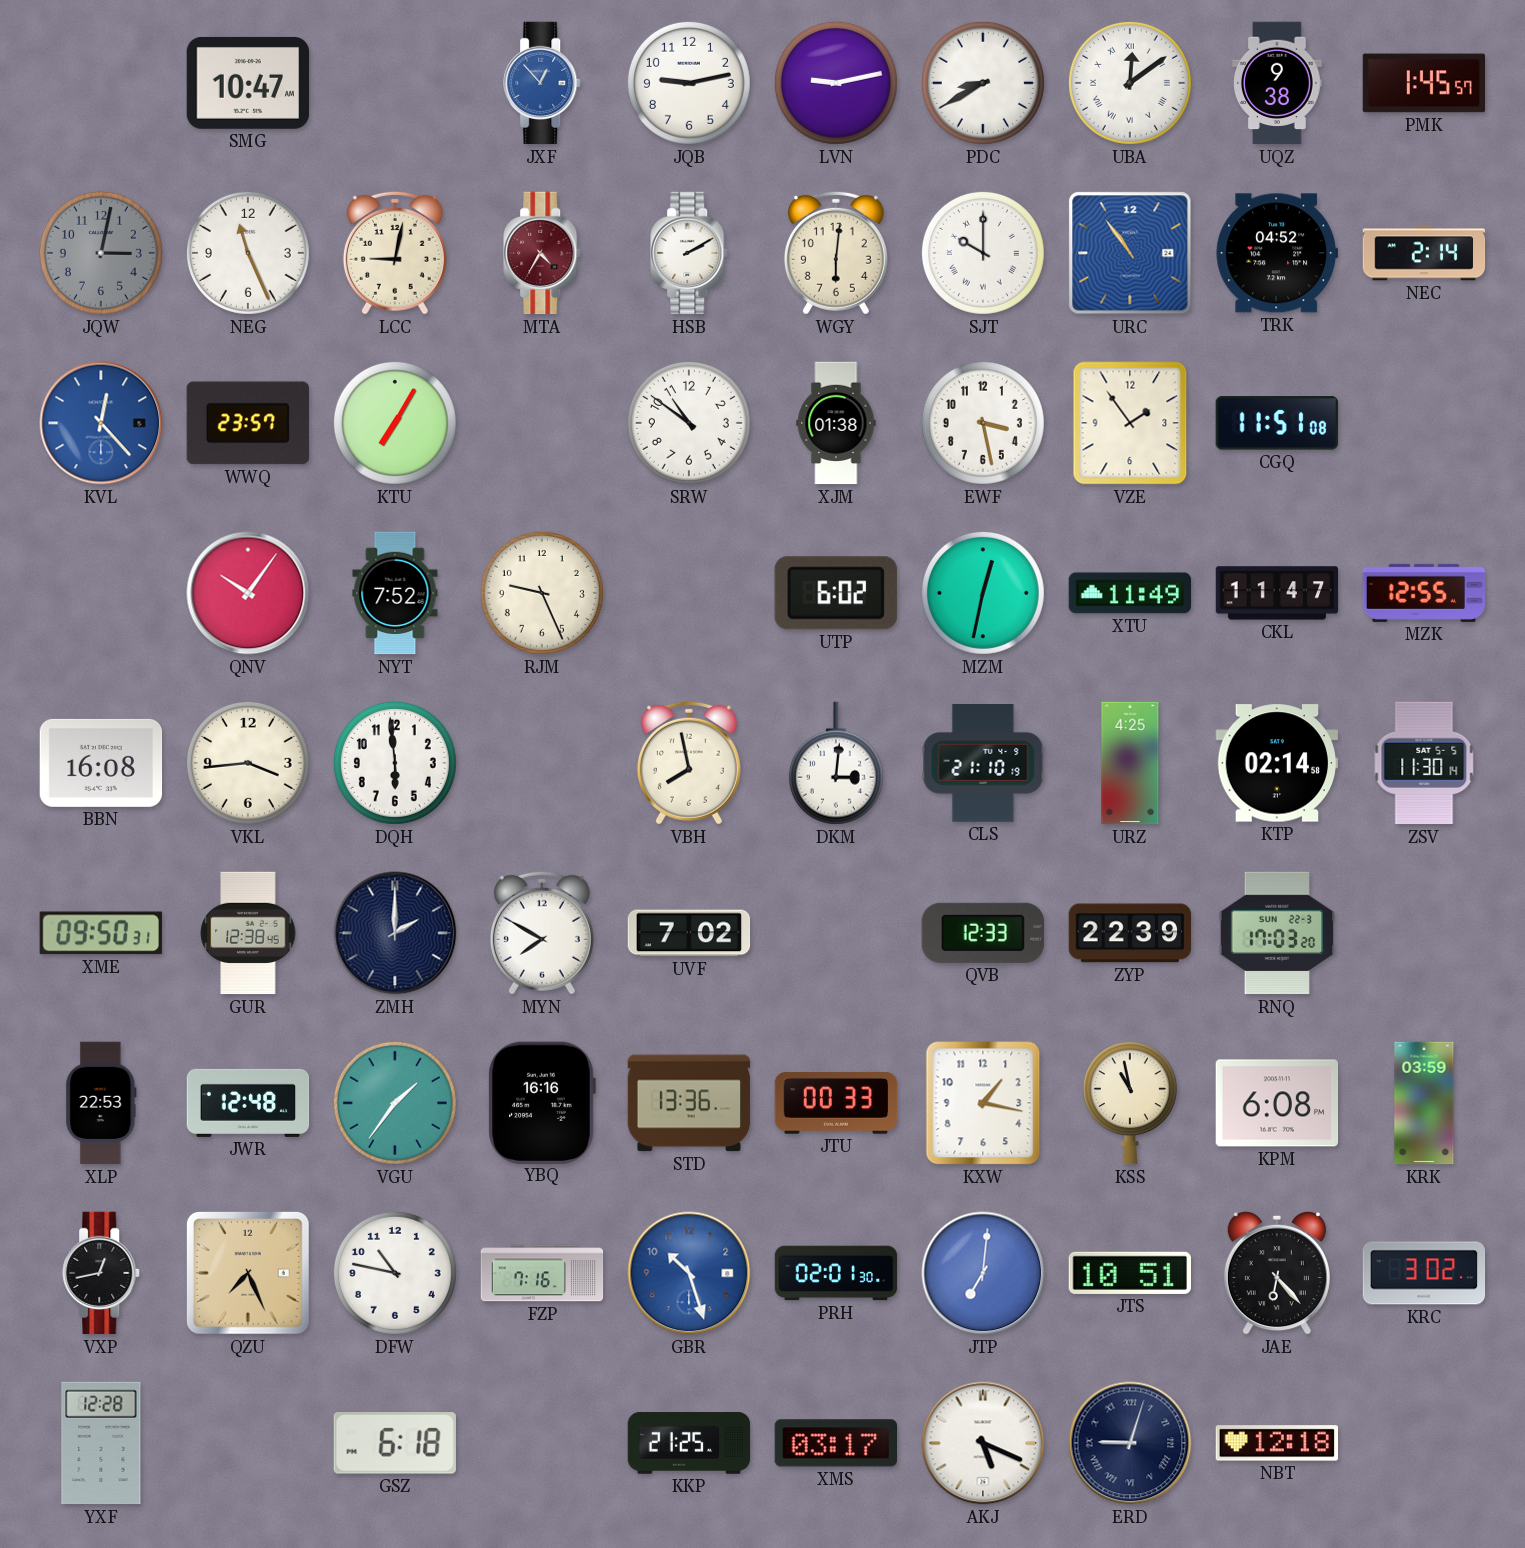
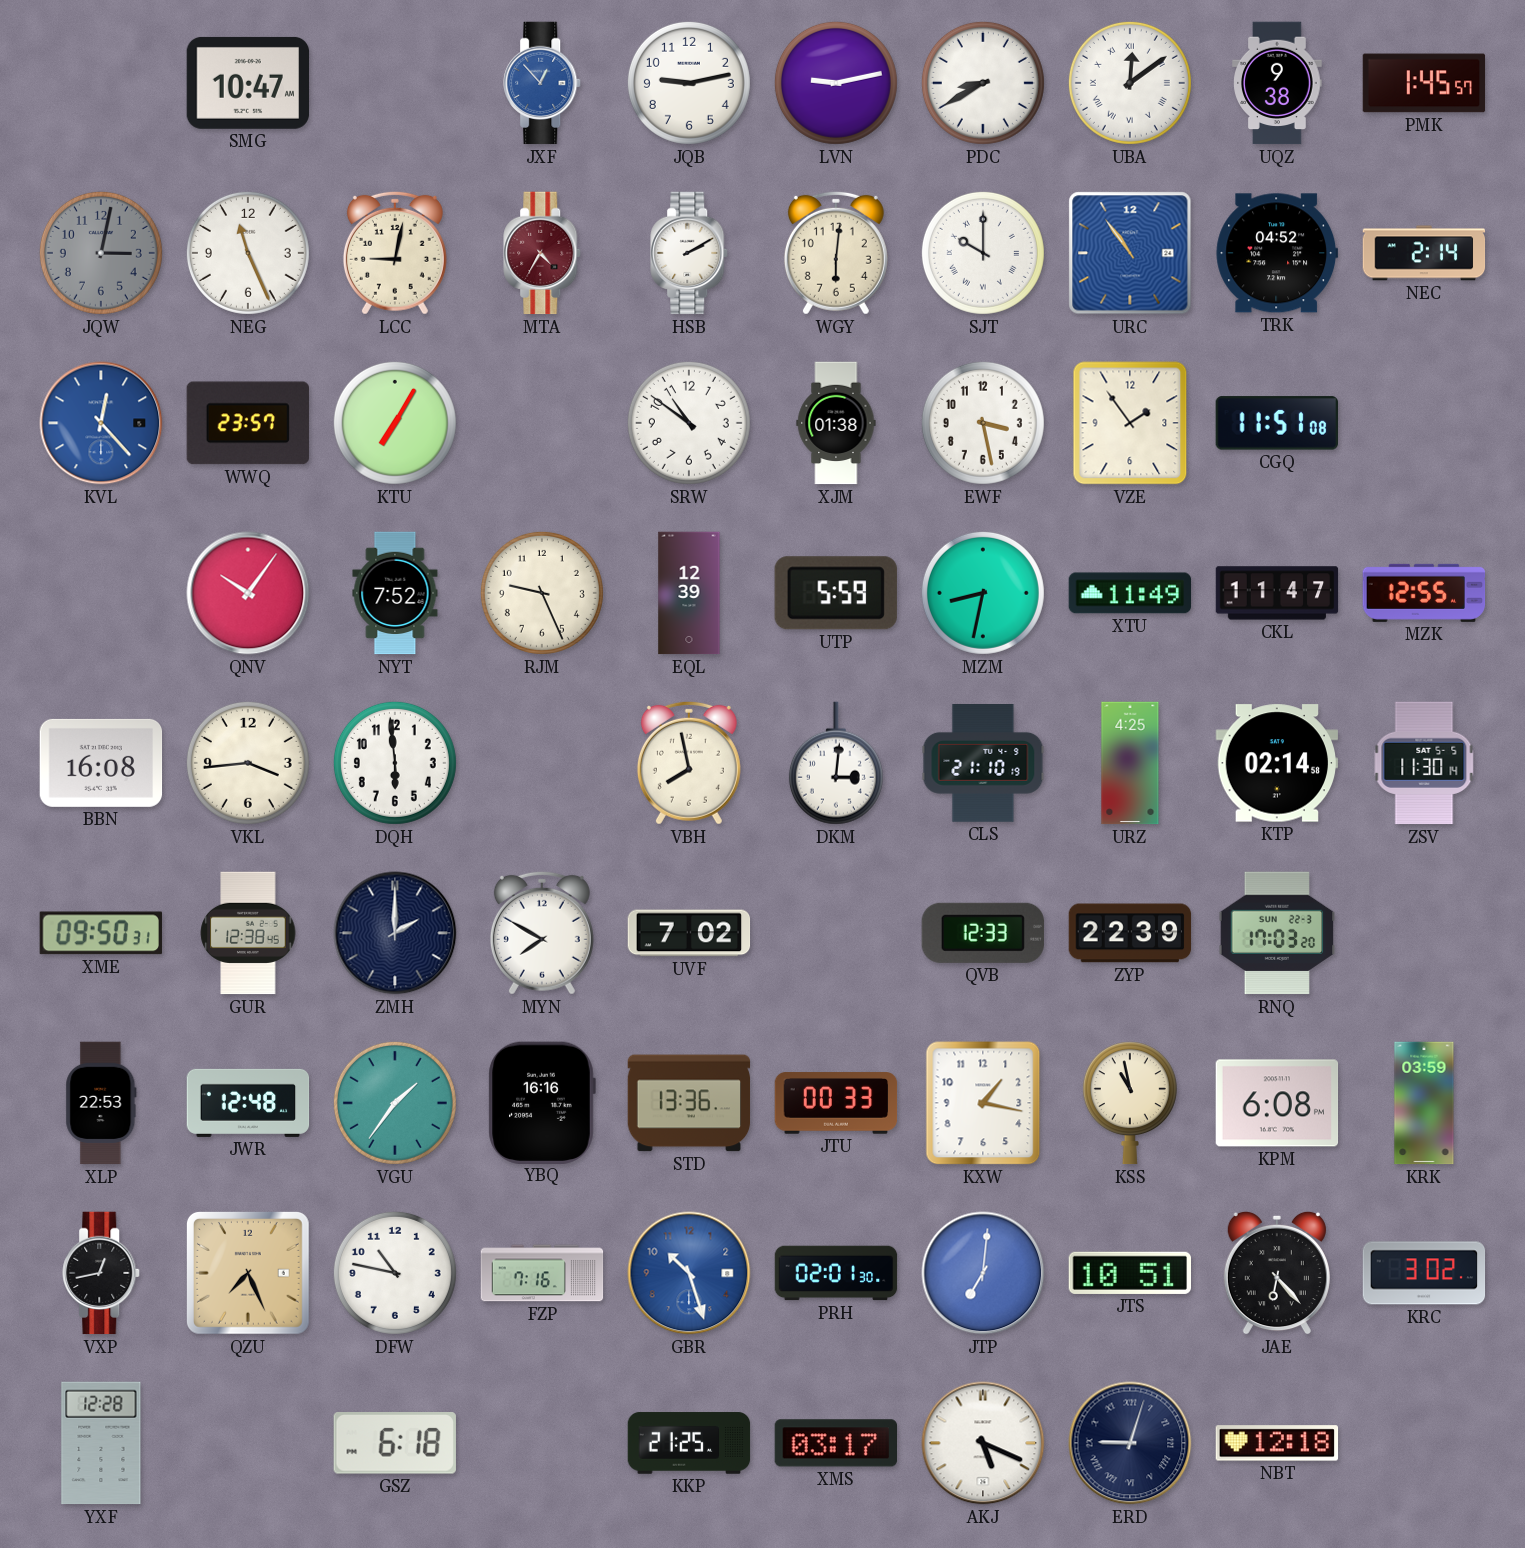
EQL: none -> 12:39 (689, 593)
UTP: 6:02 -> 5:59 (836, 593)
MZM: 12:32 -> 8:32 (983, 593)
